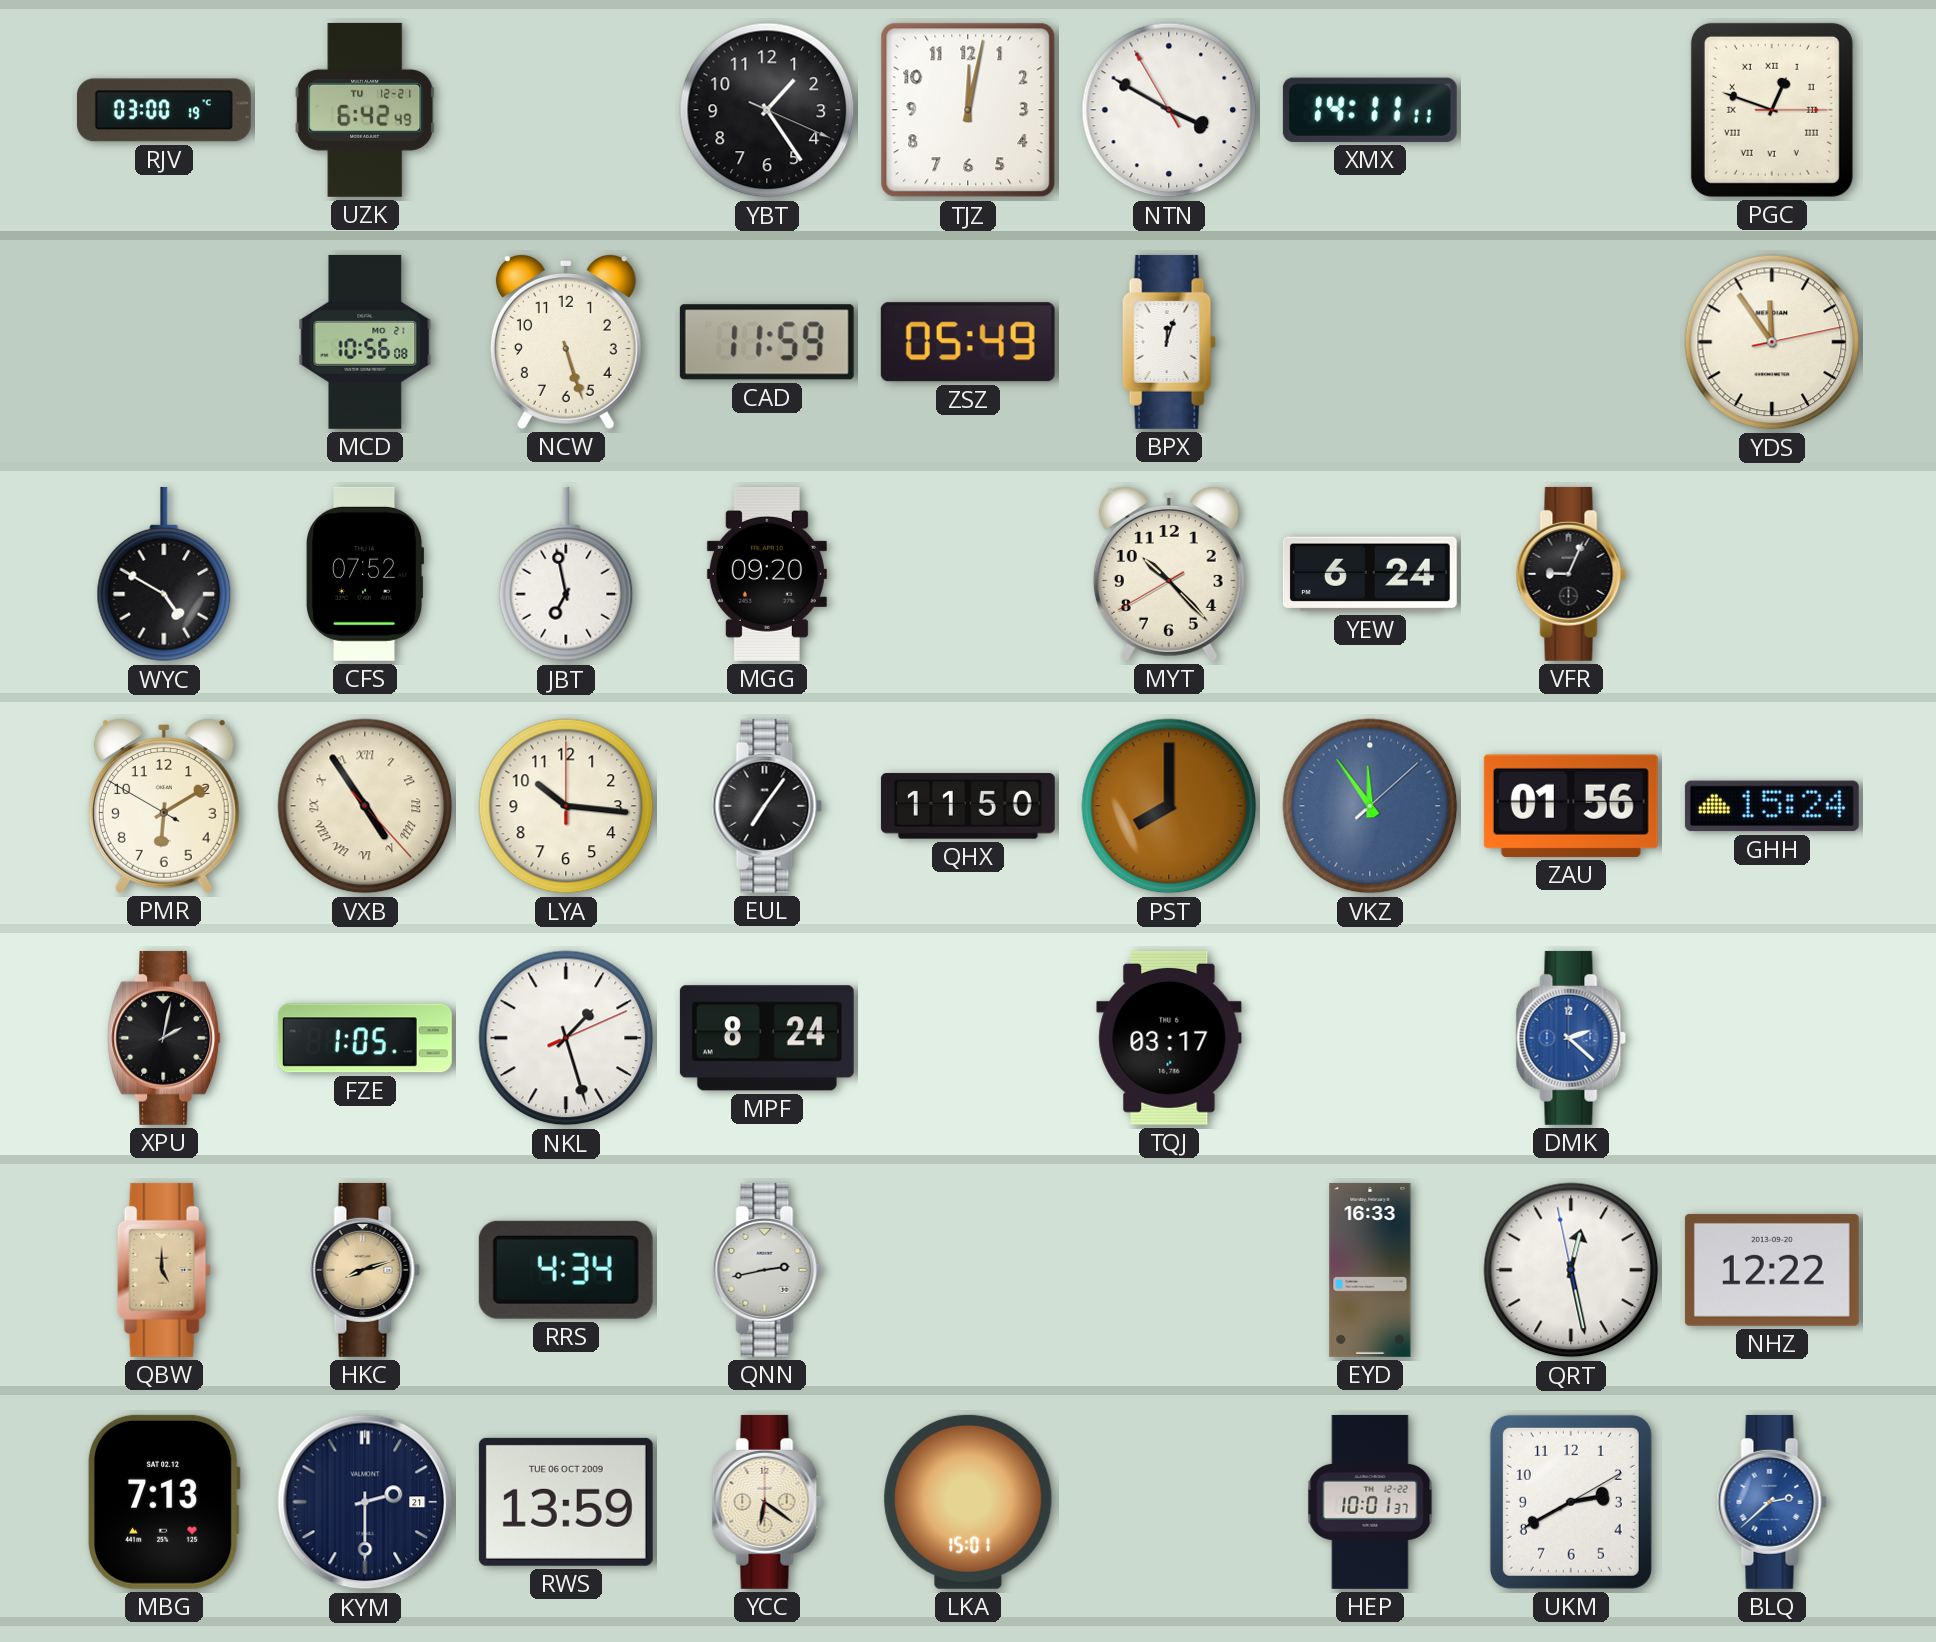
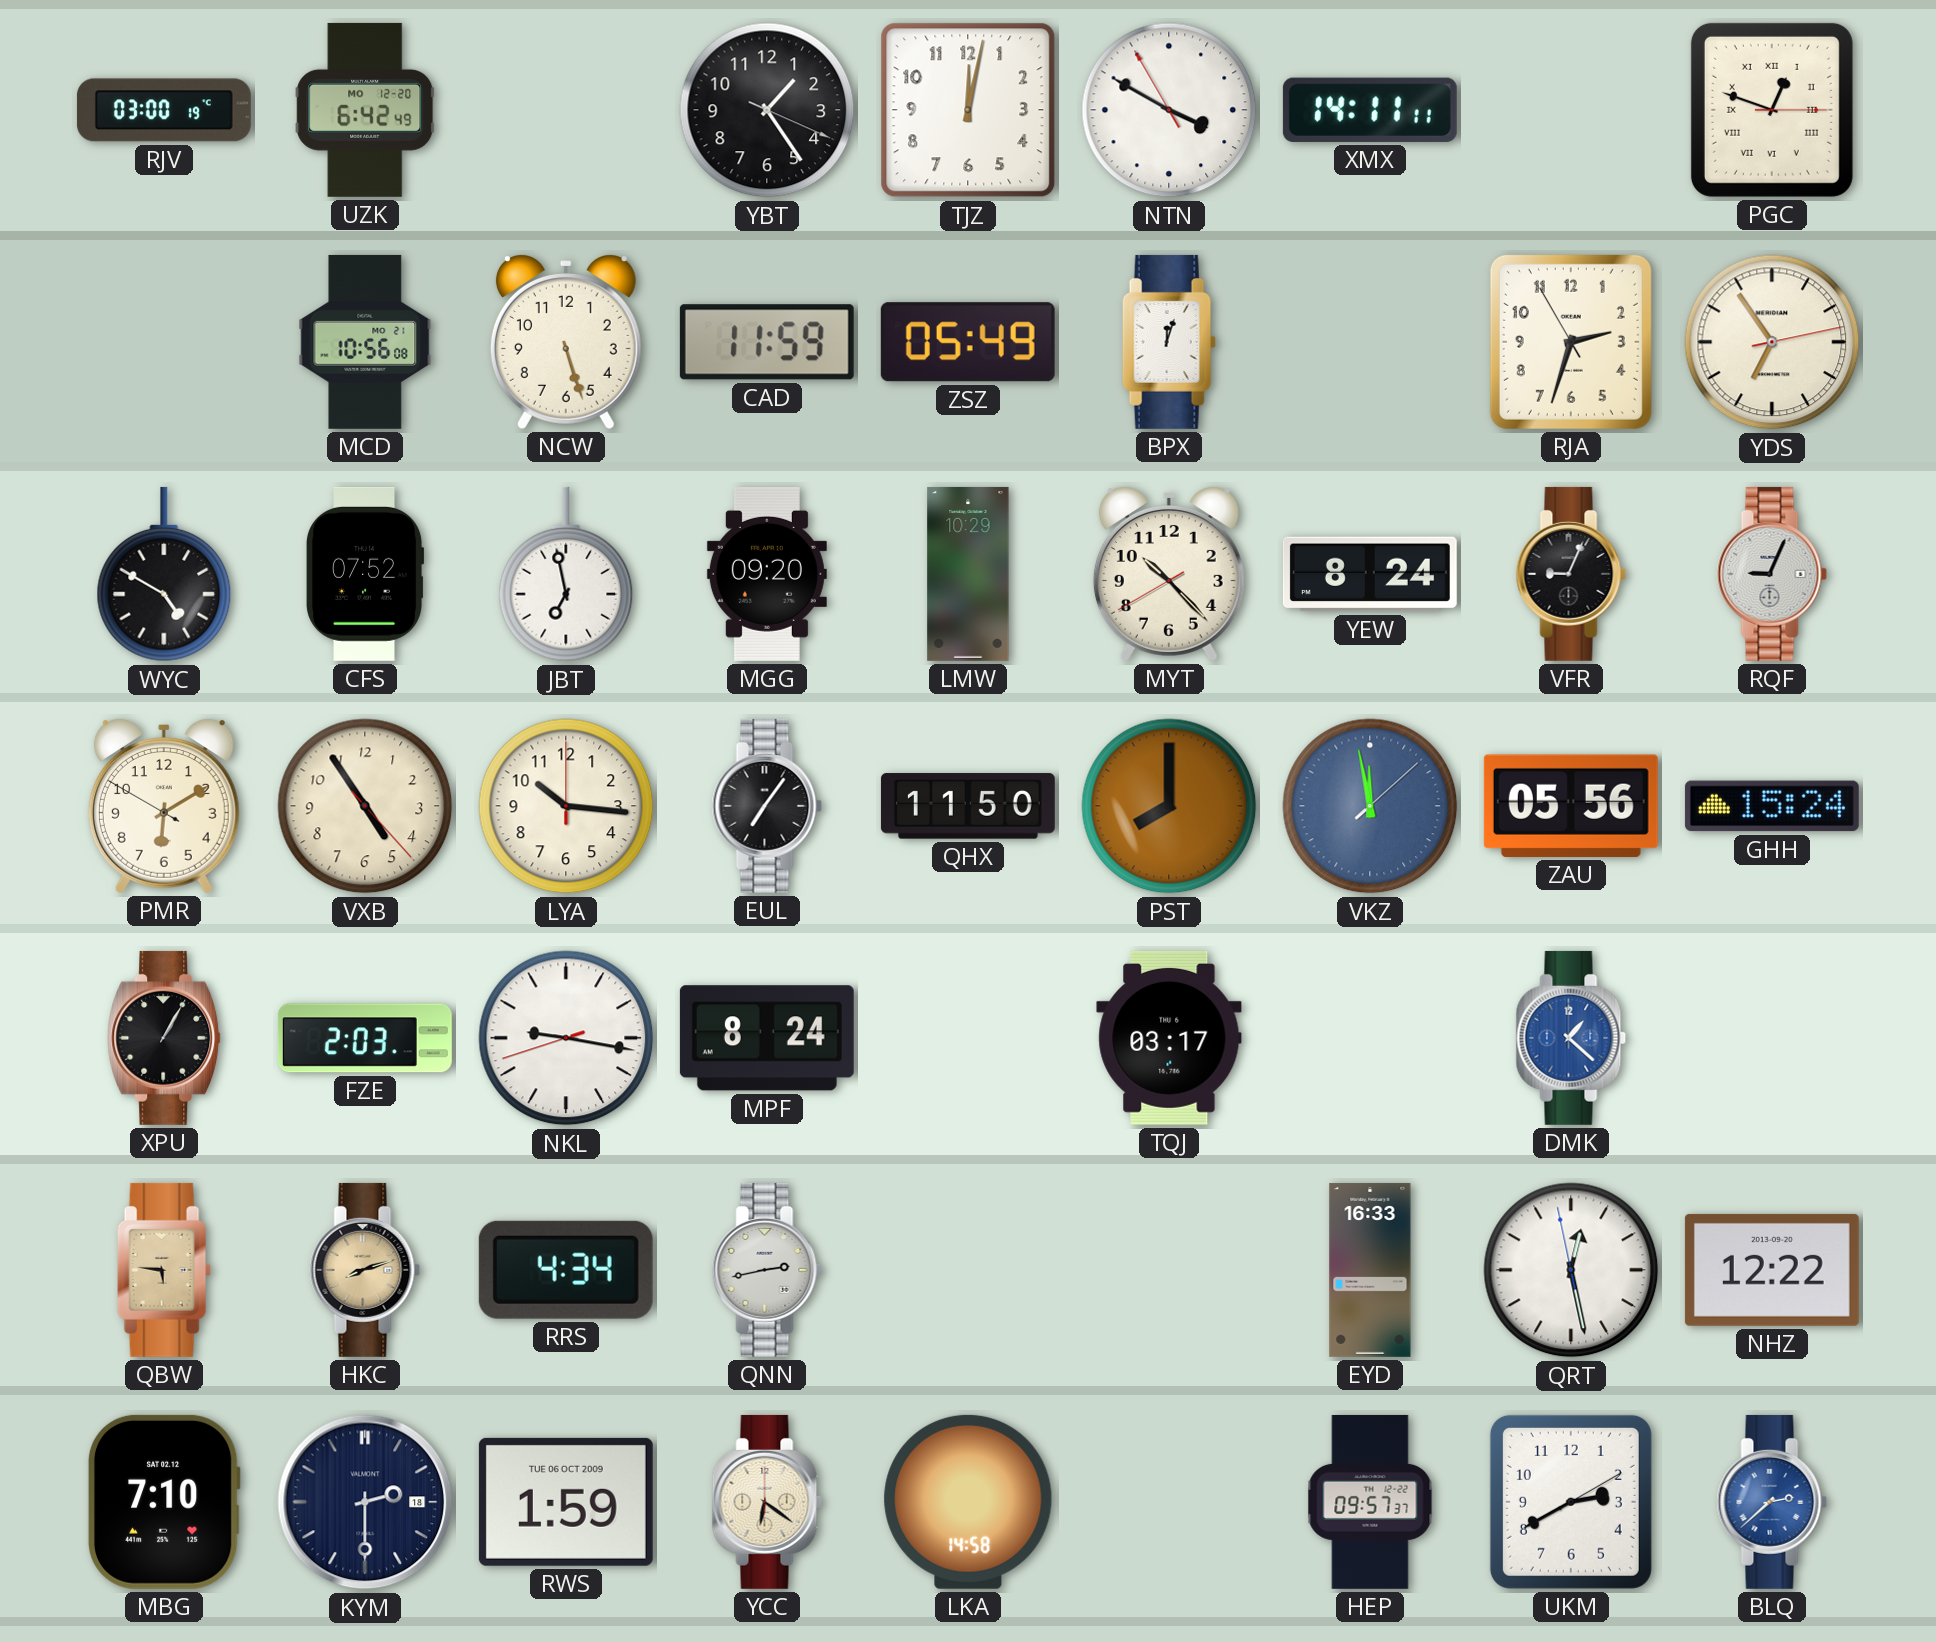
UZK date: TU 12-21 -> MO 12-20 (365, 110)
RJA: none -> 2:32 (1571, 342)
YDS: 11:54 -> 6:54 (1772, 342)
LMW: none -> 10:29 (968, 574)
YEW: 6:24 -> 8:24 (1370, 574)
RQF: none -> 9:04 (1772, 574)
VXB numerals: Roman -> Arabic (365, 806)
VKZ: 11:54 -> 11:58 (1370, 806)
ZAU: 01:56 -> 05:56 (1571, 806)
XPU: 2:02 -> 1:05 (165, 1038)
FZE: 1:05 -> 2:03 (365, 1038)
NKL: 1:27 -> 9:16 (566, 1038)
DMK: 2:22 -> 1:22 (1571, 1038)
QBW: 5:00 -> 5:46 (164, 1270)
MBG: 7:13 -> 7:10 (164, 1502)
KYM date: 21 -> 18 (365, 1502)
RWS: 13:59 -> 1:59 (566, 1502)
LKA: 15:01 -> 14:58 (968, 1502)
HEP: 10:01 -> 09:57 (1370, 1502)
